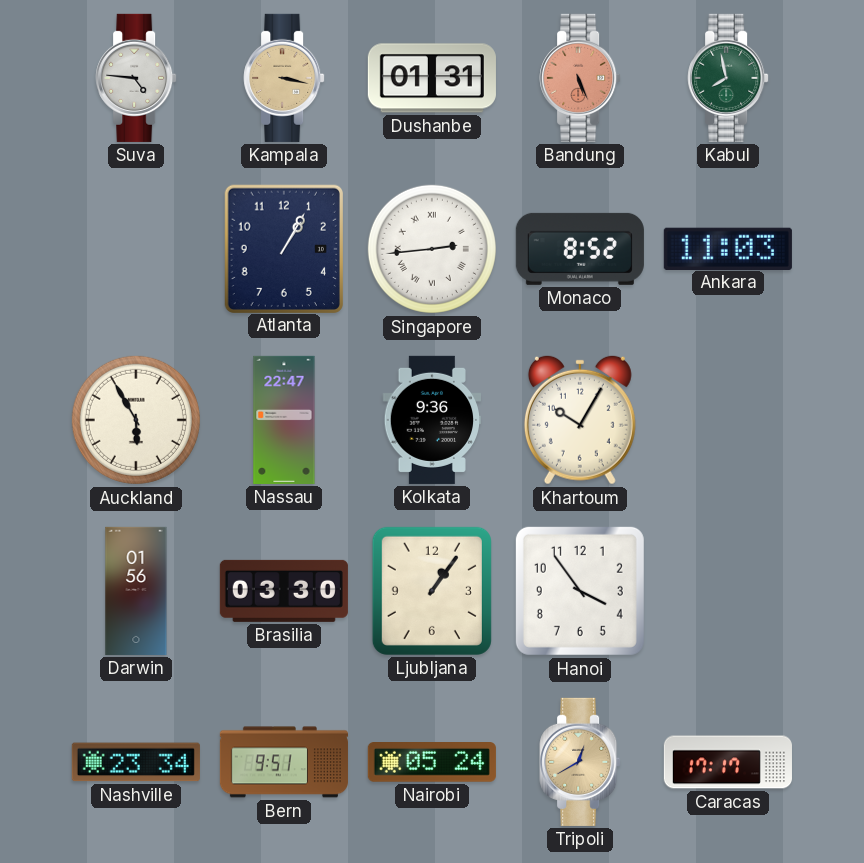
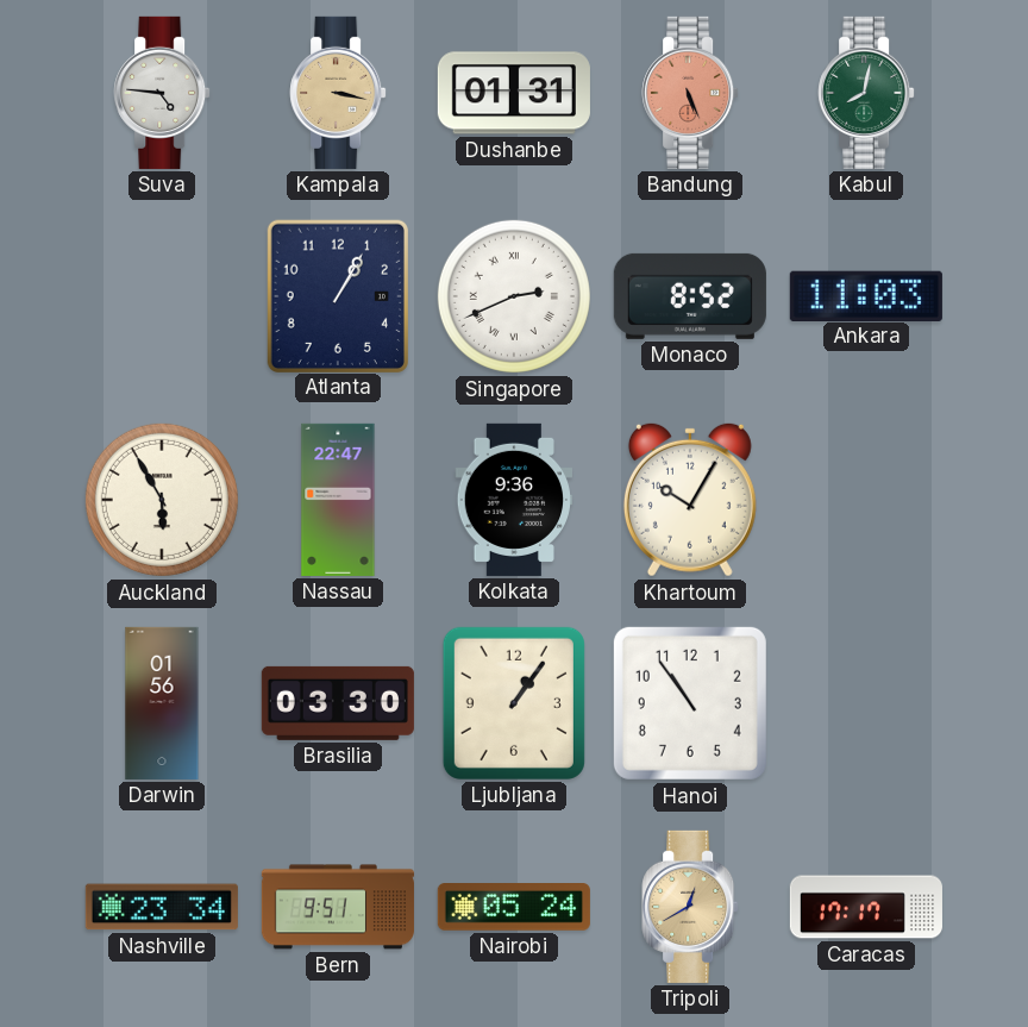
Kabul: 7:58 -> 8:02 (866, 93)
Singapore: 2:44 -> 2:41 (514, 296)
Hanoi: 3:54 -> 10:54 (690, 703)
